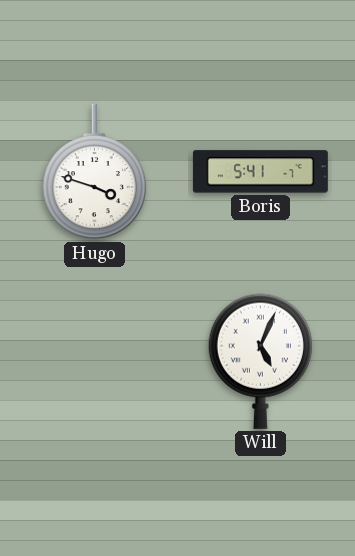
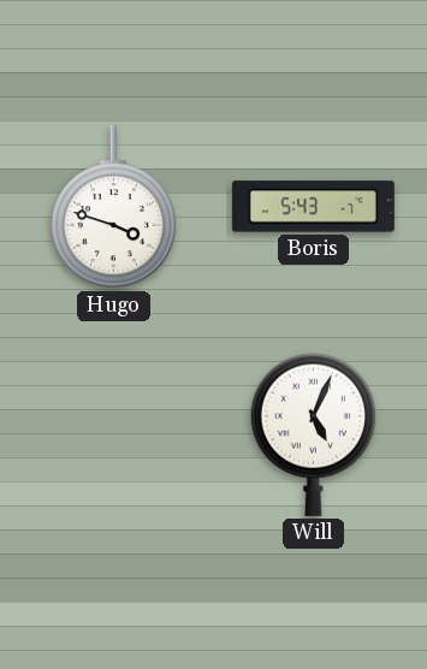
Boris: 5:41 -> 5:43 (313, 207)
